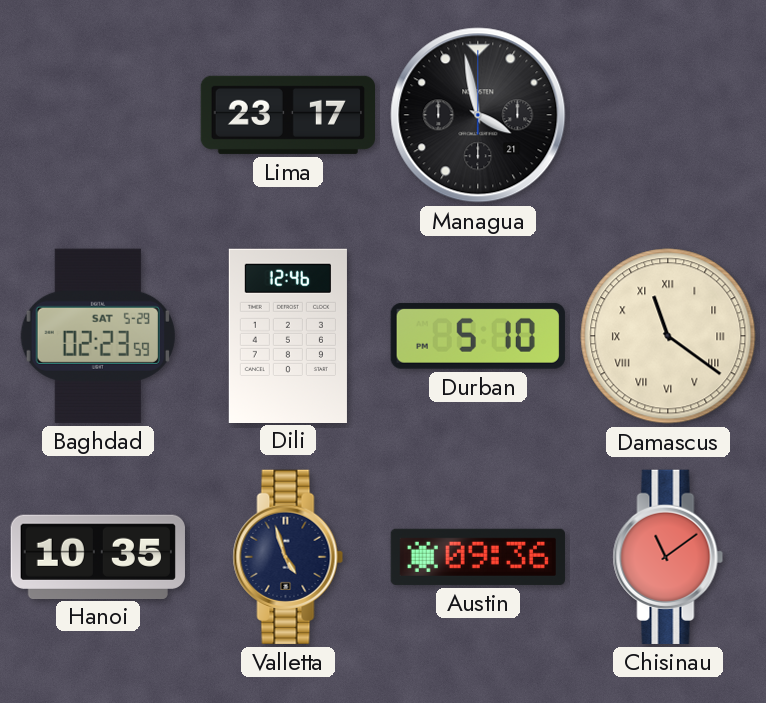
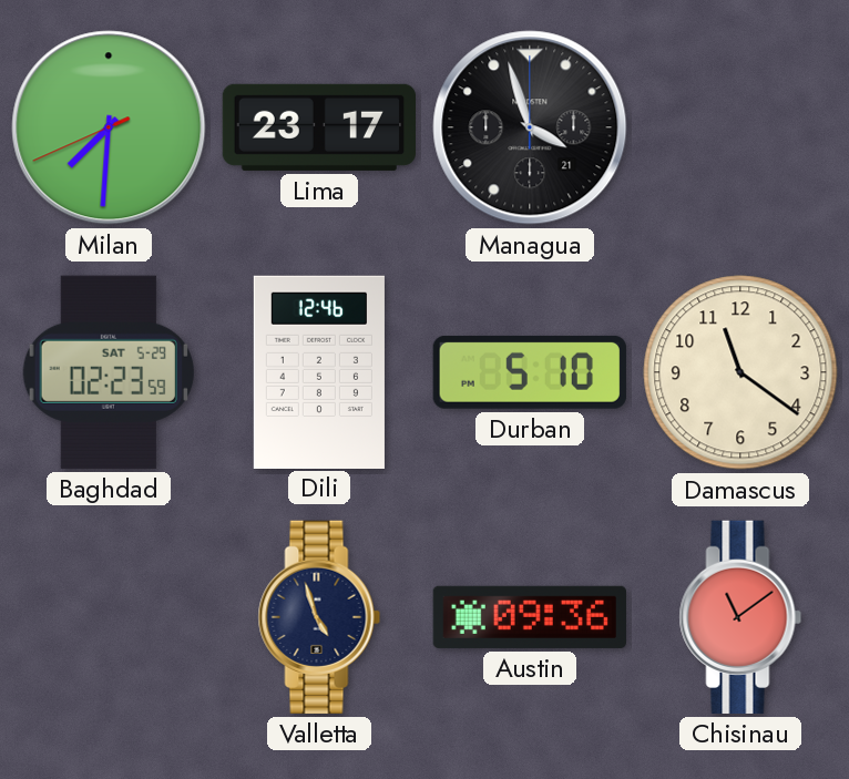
Milan: none -> 7:30 (109, 127)
Managua: 3:58 -> 3:57 (530, 127)
Damascus numerals: Roman -> Arabic (740, 372)
Hanoi: 10:35 -> none (98, 556)
